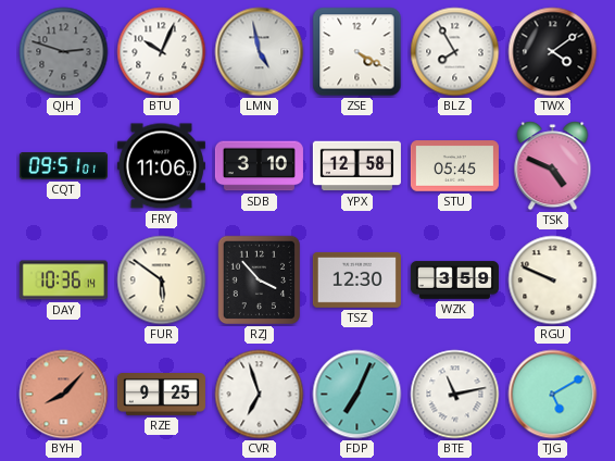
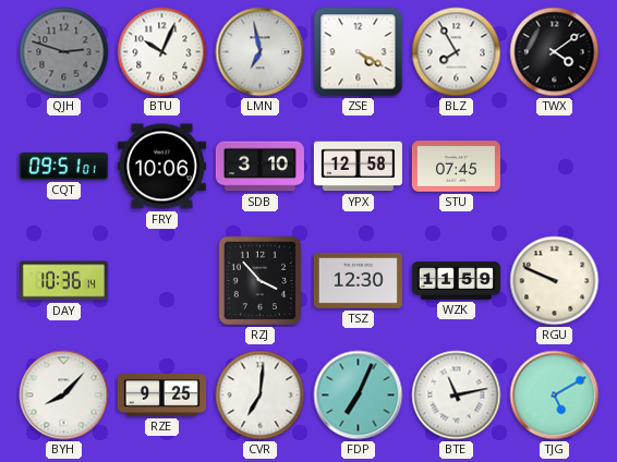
LMN: 4:58 -> 6:58 (261, 52)
FRY: 11:06 -> 10:06 (161, 167)
STU: 05:45 -> 07:45 (456, 167)
TSK: 4:49 -> none (553, 166)
FUR: 5:51 -> none (162, 281)
WZK: 3:59 -> 11:59 (456, 281)
BYH dial: salmon -> white (64, 396)
CVR: 6:57 -> 7:01 (261, 396)
